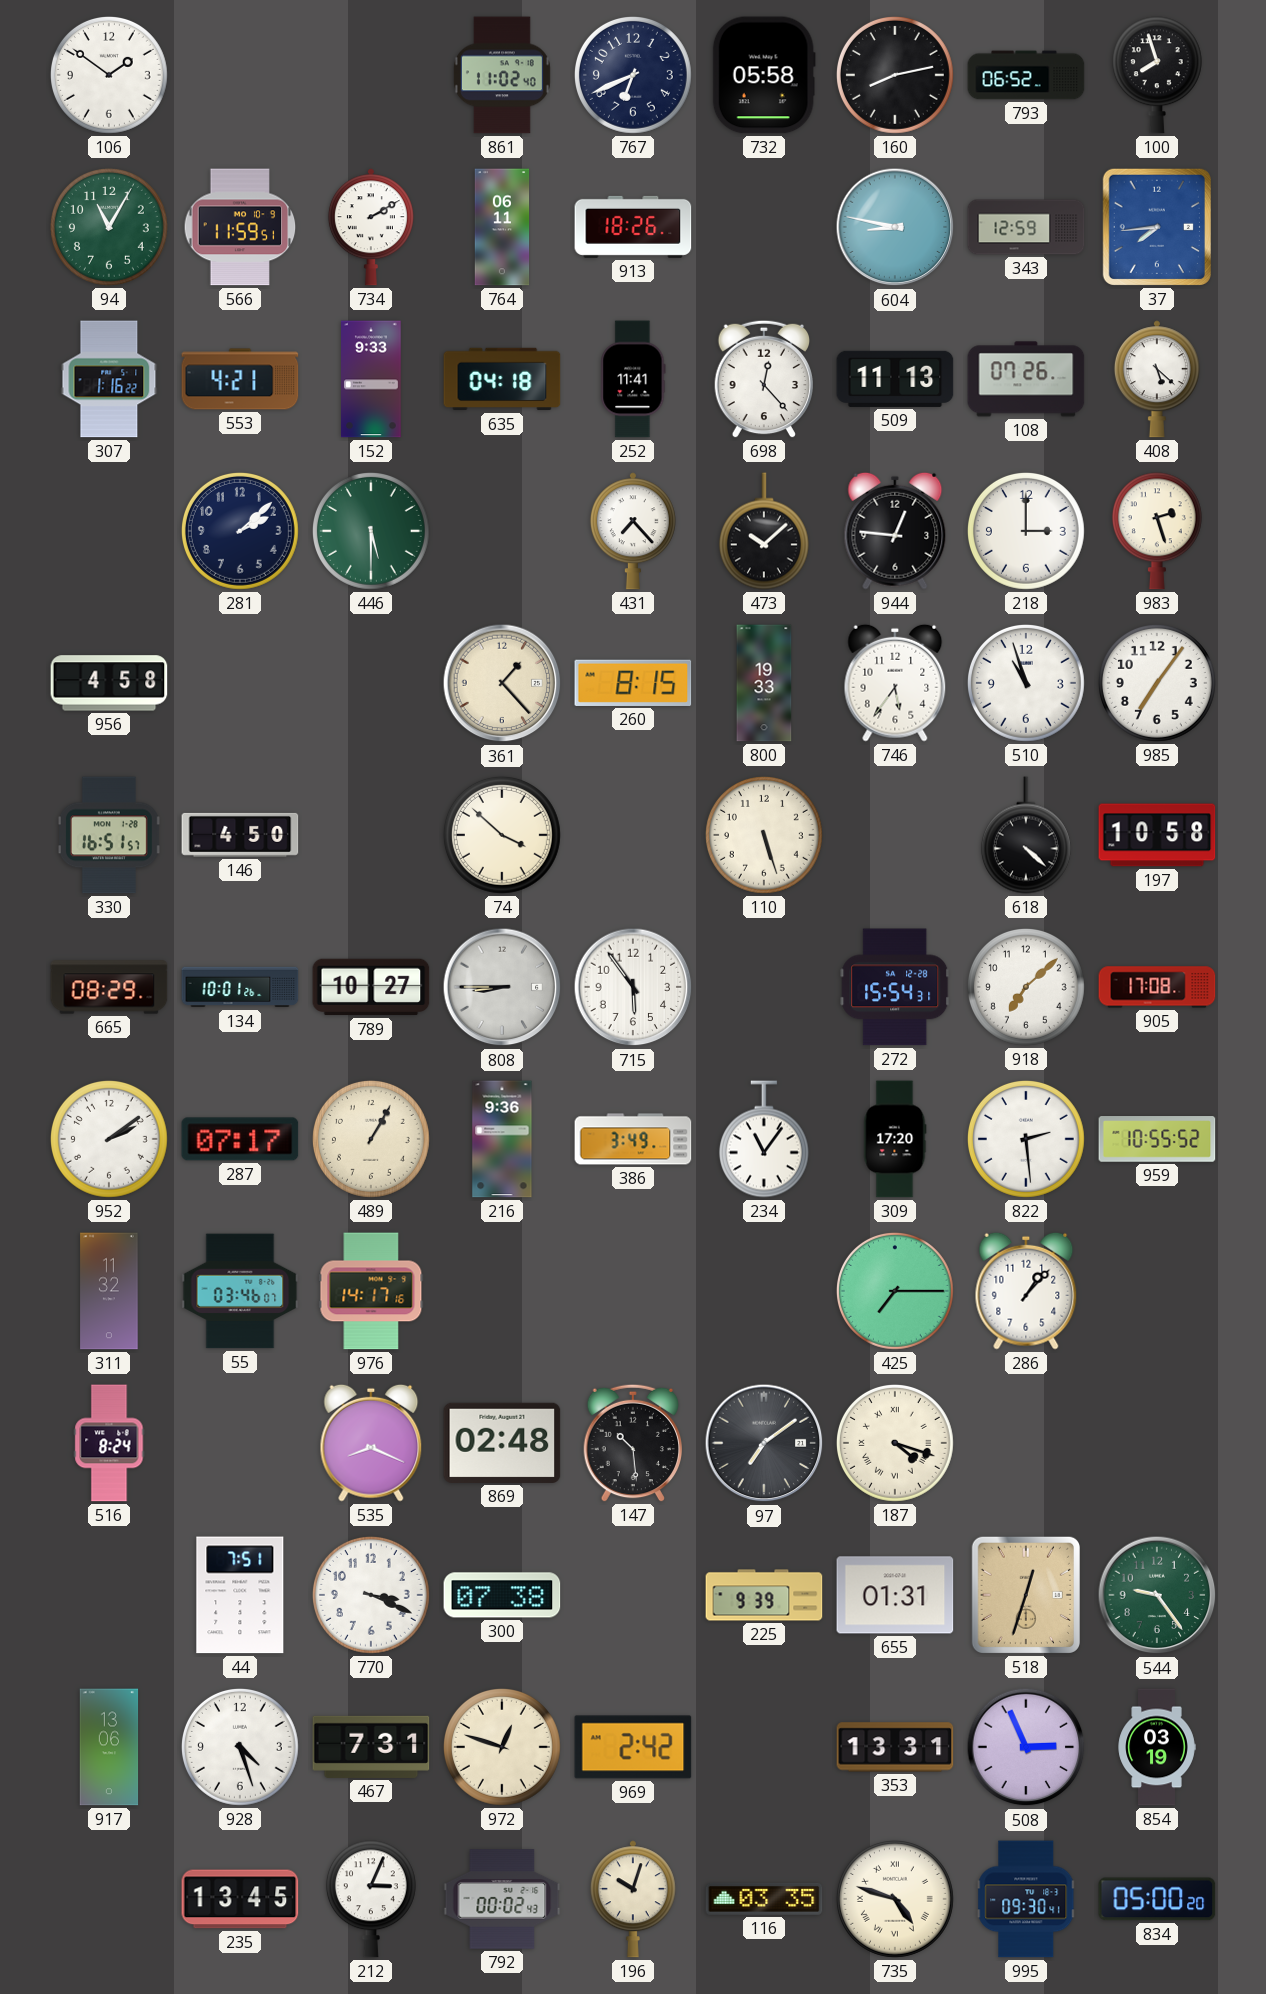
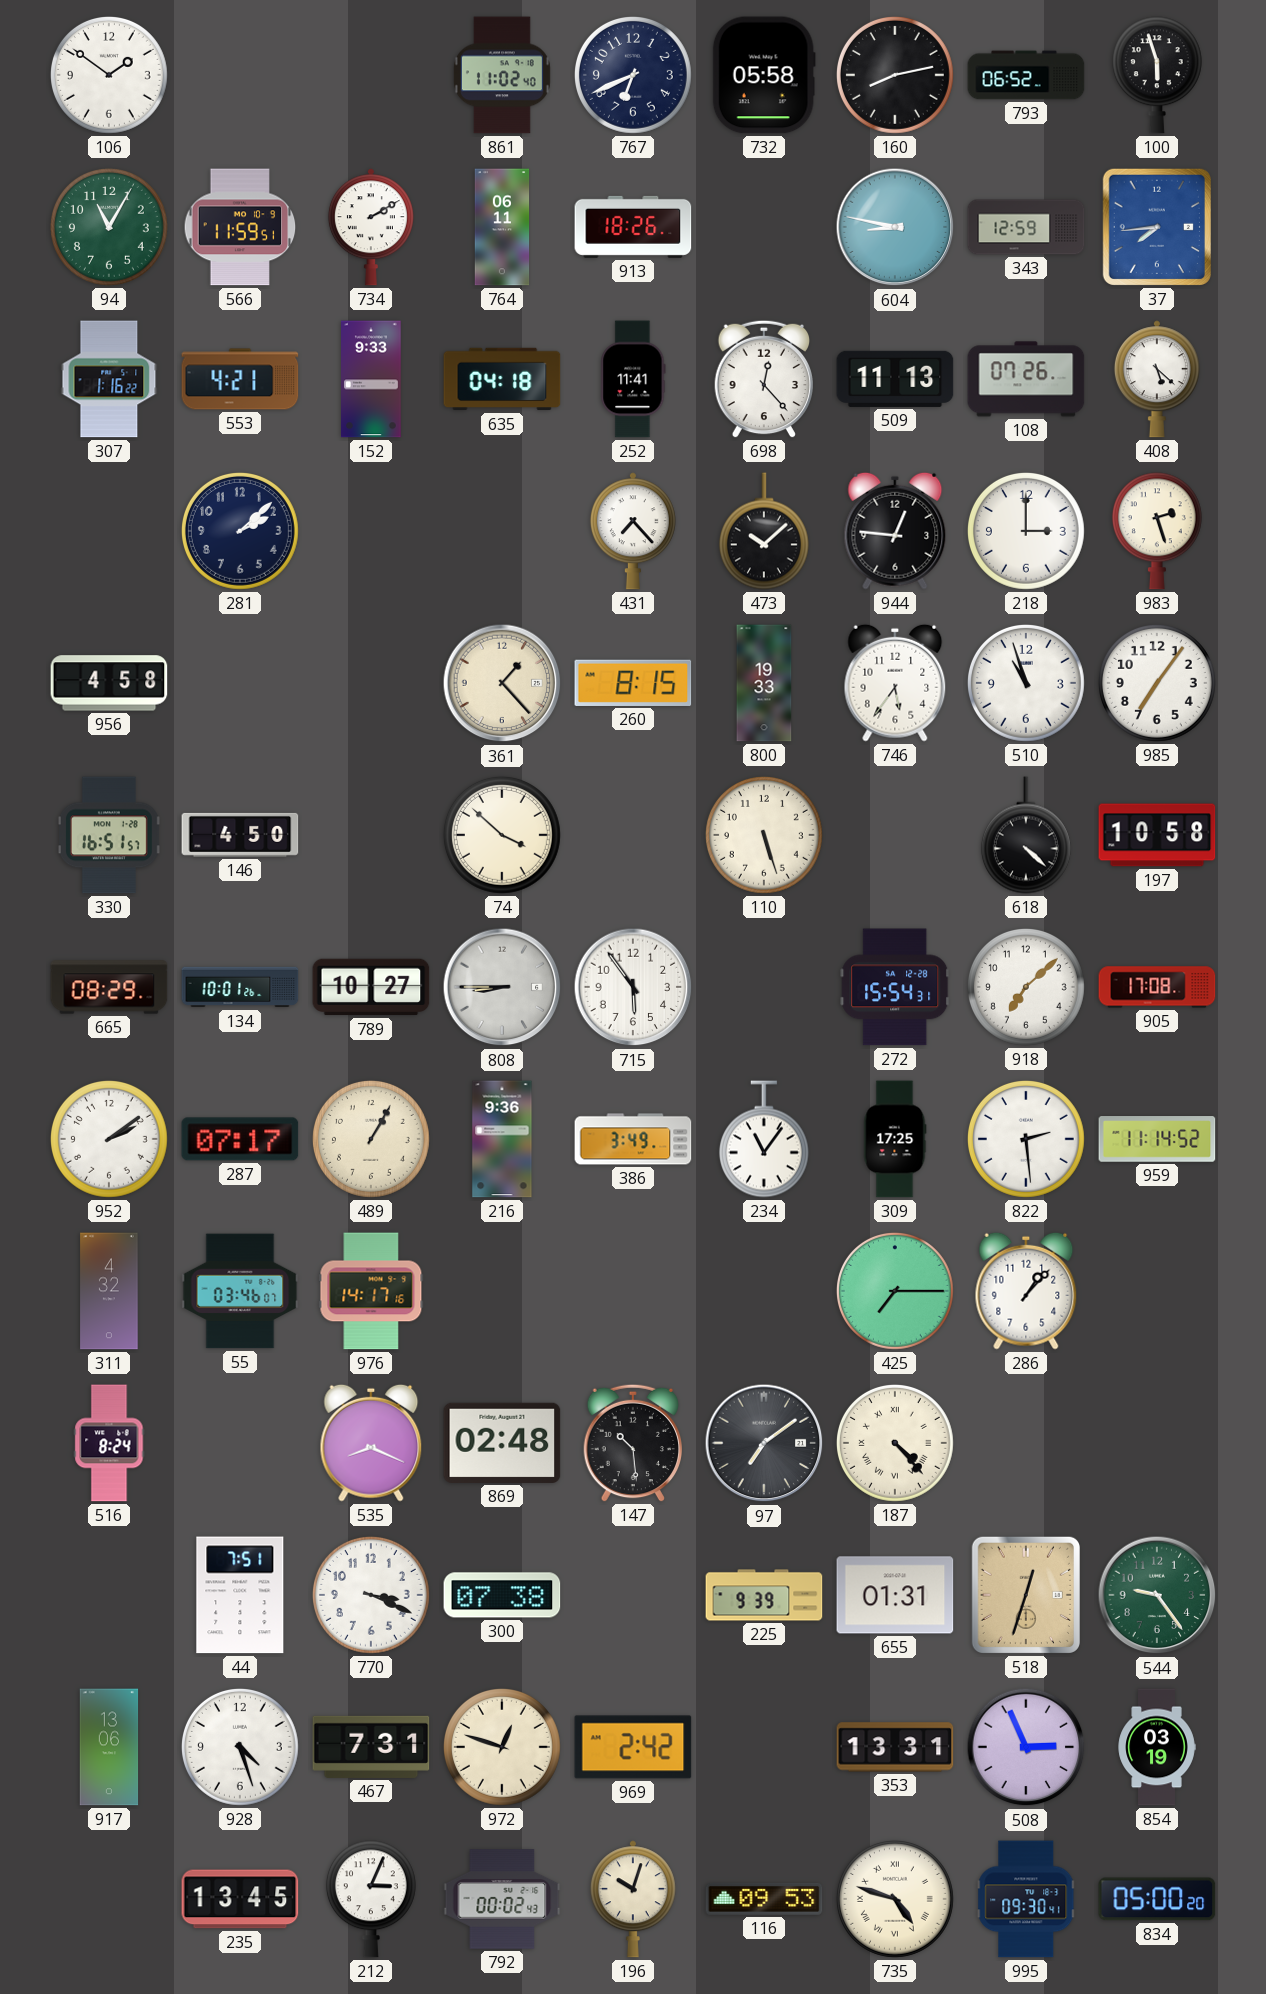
100: 7:57 -> 5:57 (1157, 75)
446: 5:30 -> none (371, 531)
309: 17:20 -> 17:25 (895, 1139)
959: 10:55 -> 11:14 (1157, 1139)
311: 11:32 -> 4:32 (109, 1291)
187: 4:18 -> 4:23 (895, 1443)
116: 03:35 -> 09:53 (764, 1899)
